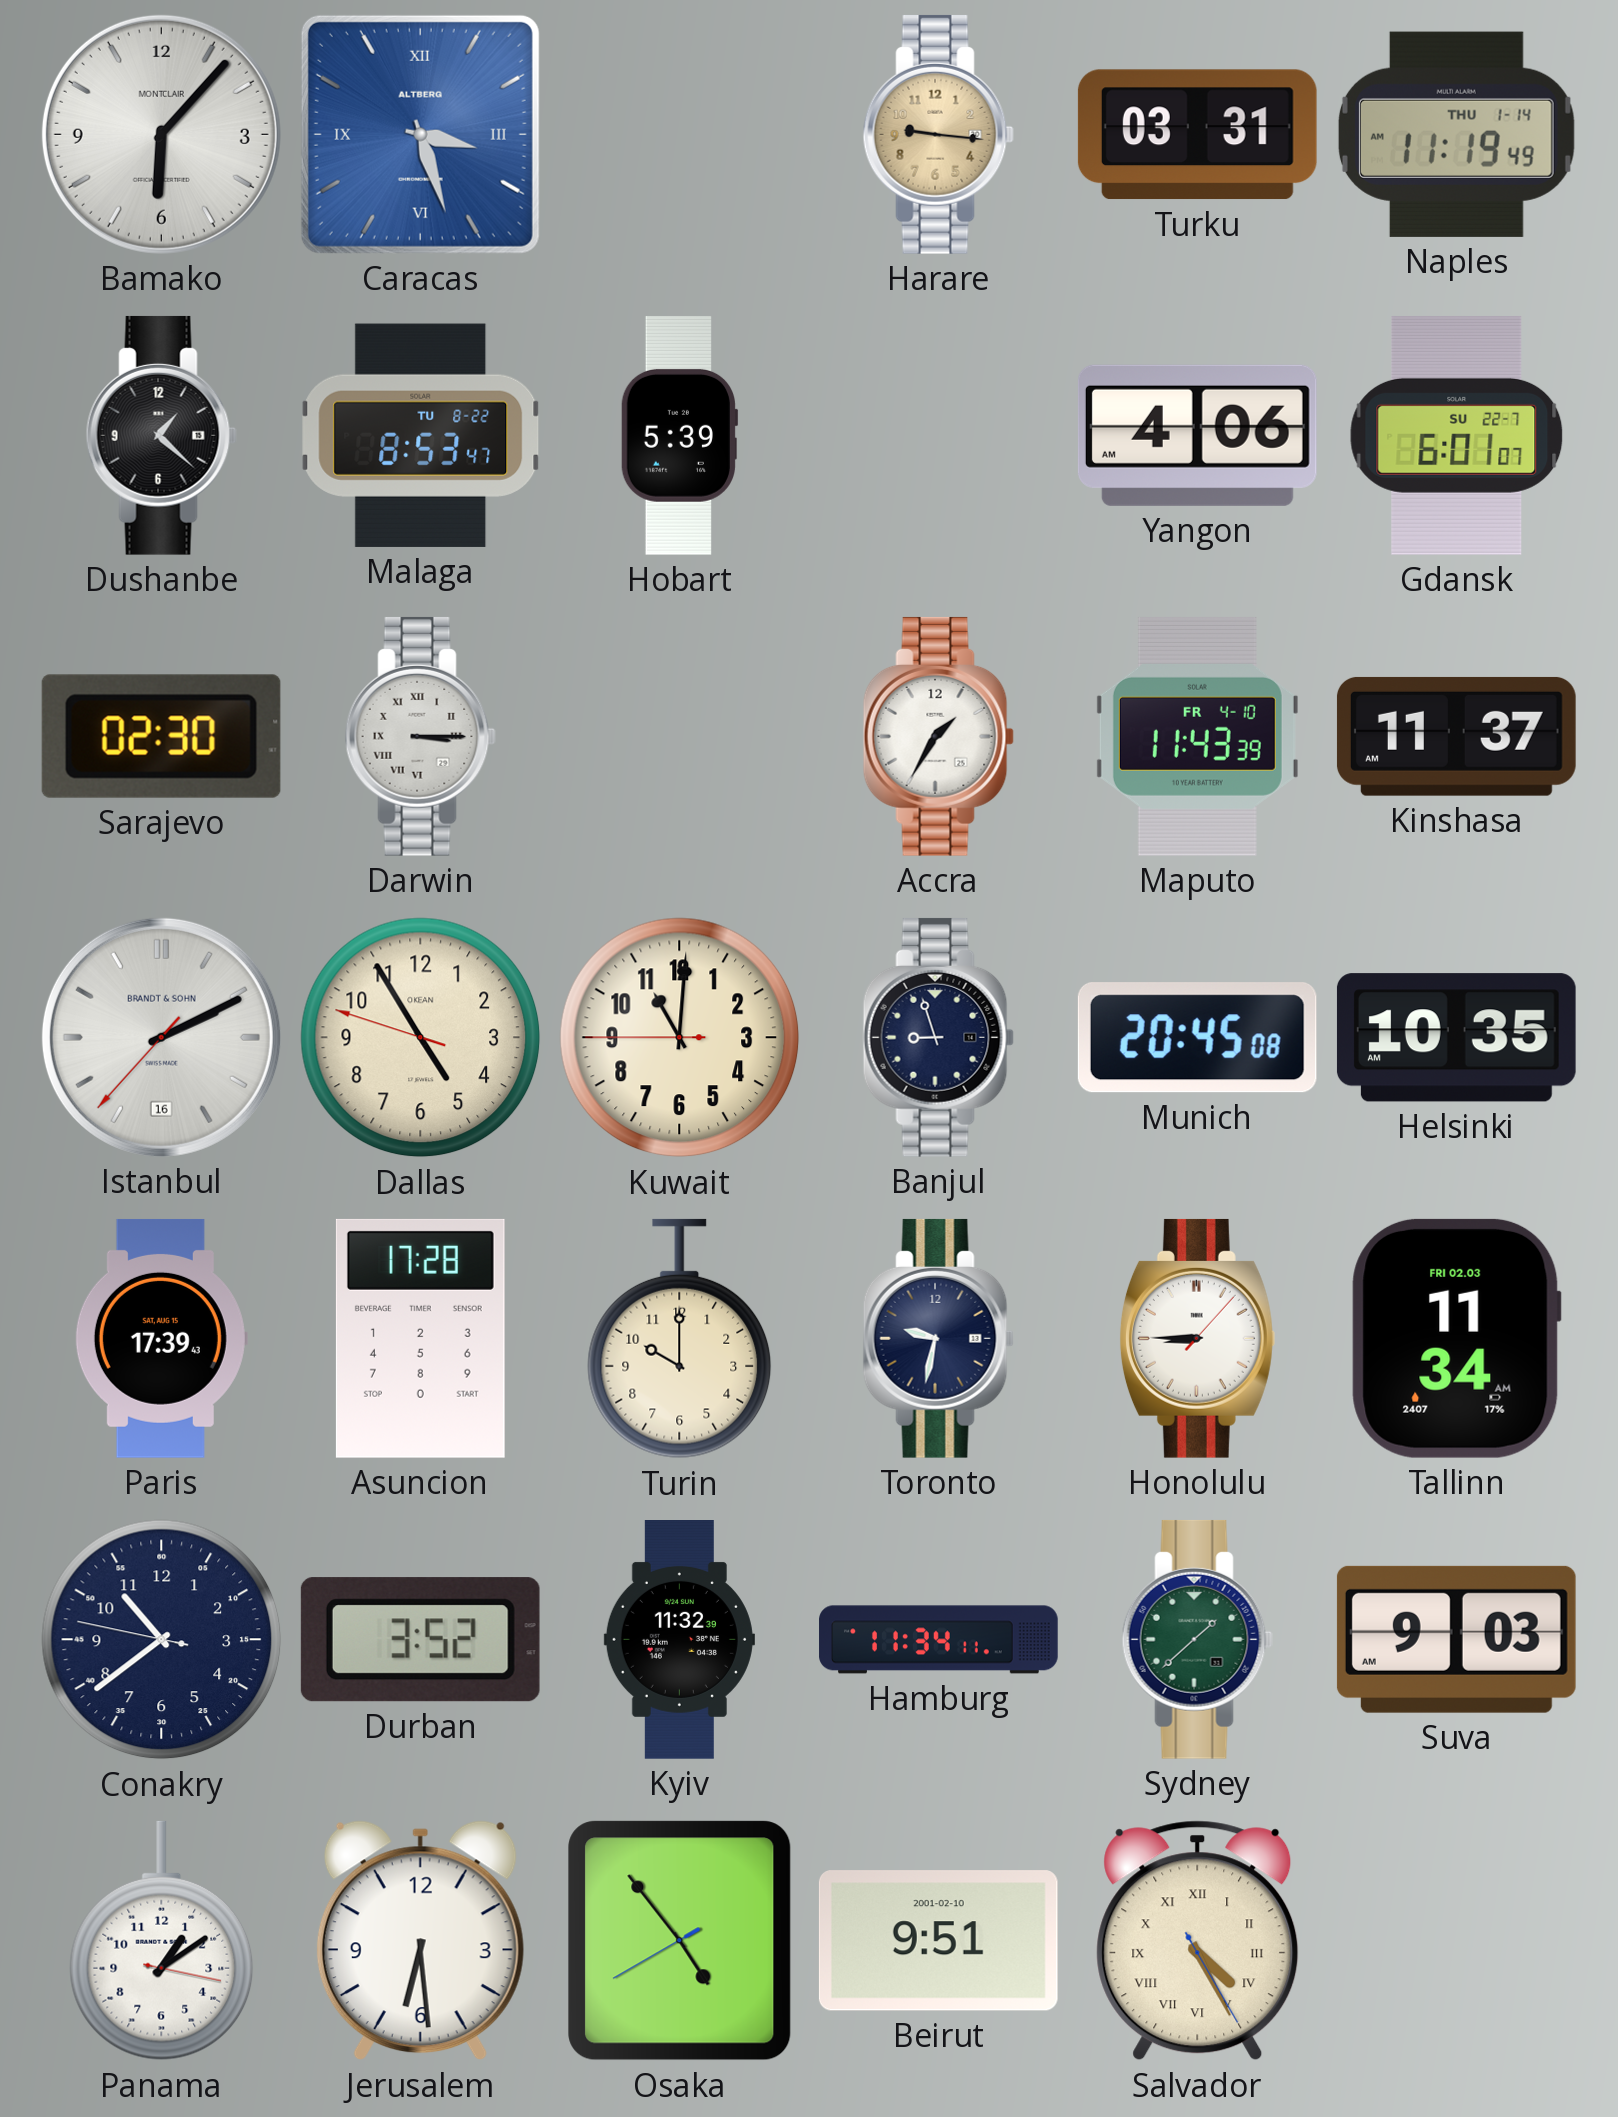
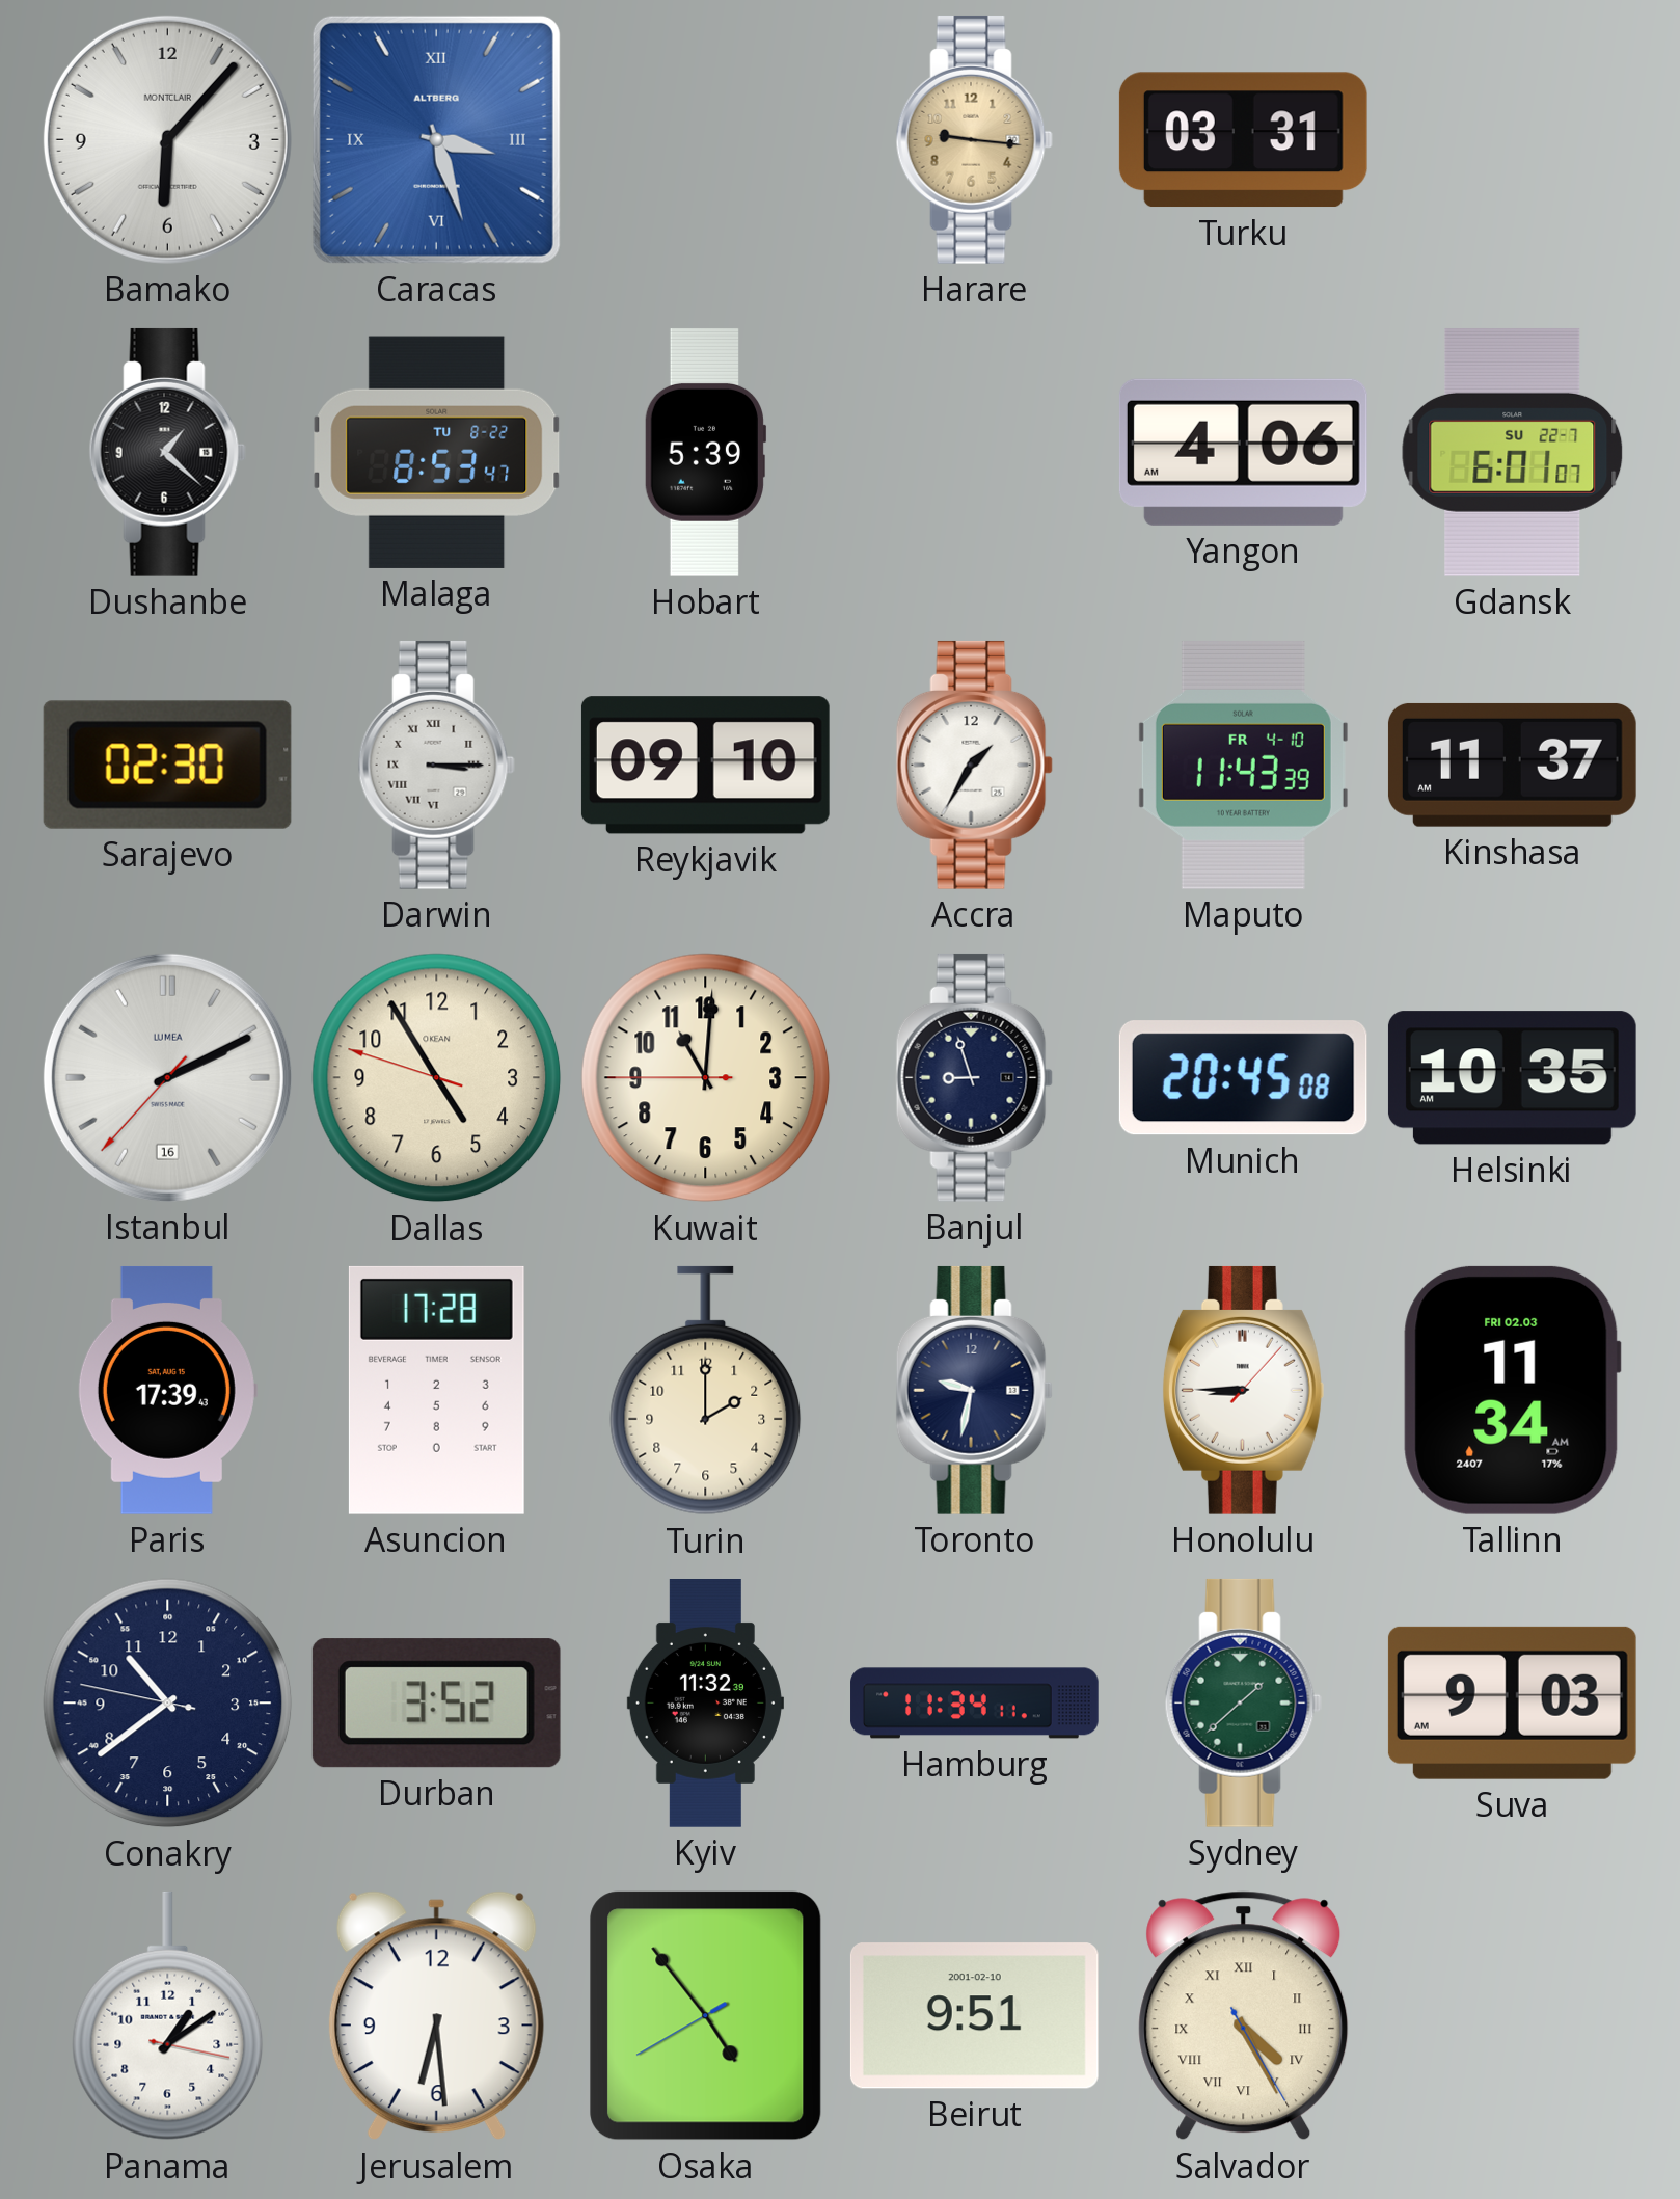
Naples: 11:19 -> none (1456, 134)
Reykjavik: none -> 09:10 (705, 766)
Istanbul brand: BRANDT & SOHN -> LUMEA (167, 1077)
Turin: 10:00 -> 2:00 (706, 1391)
